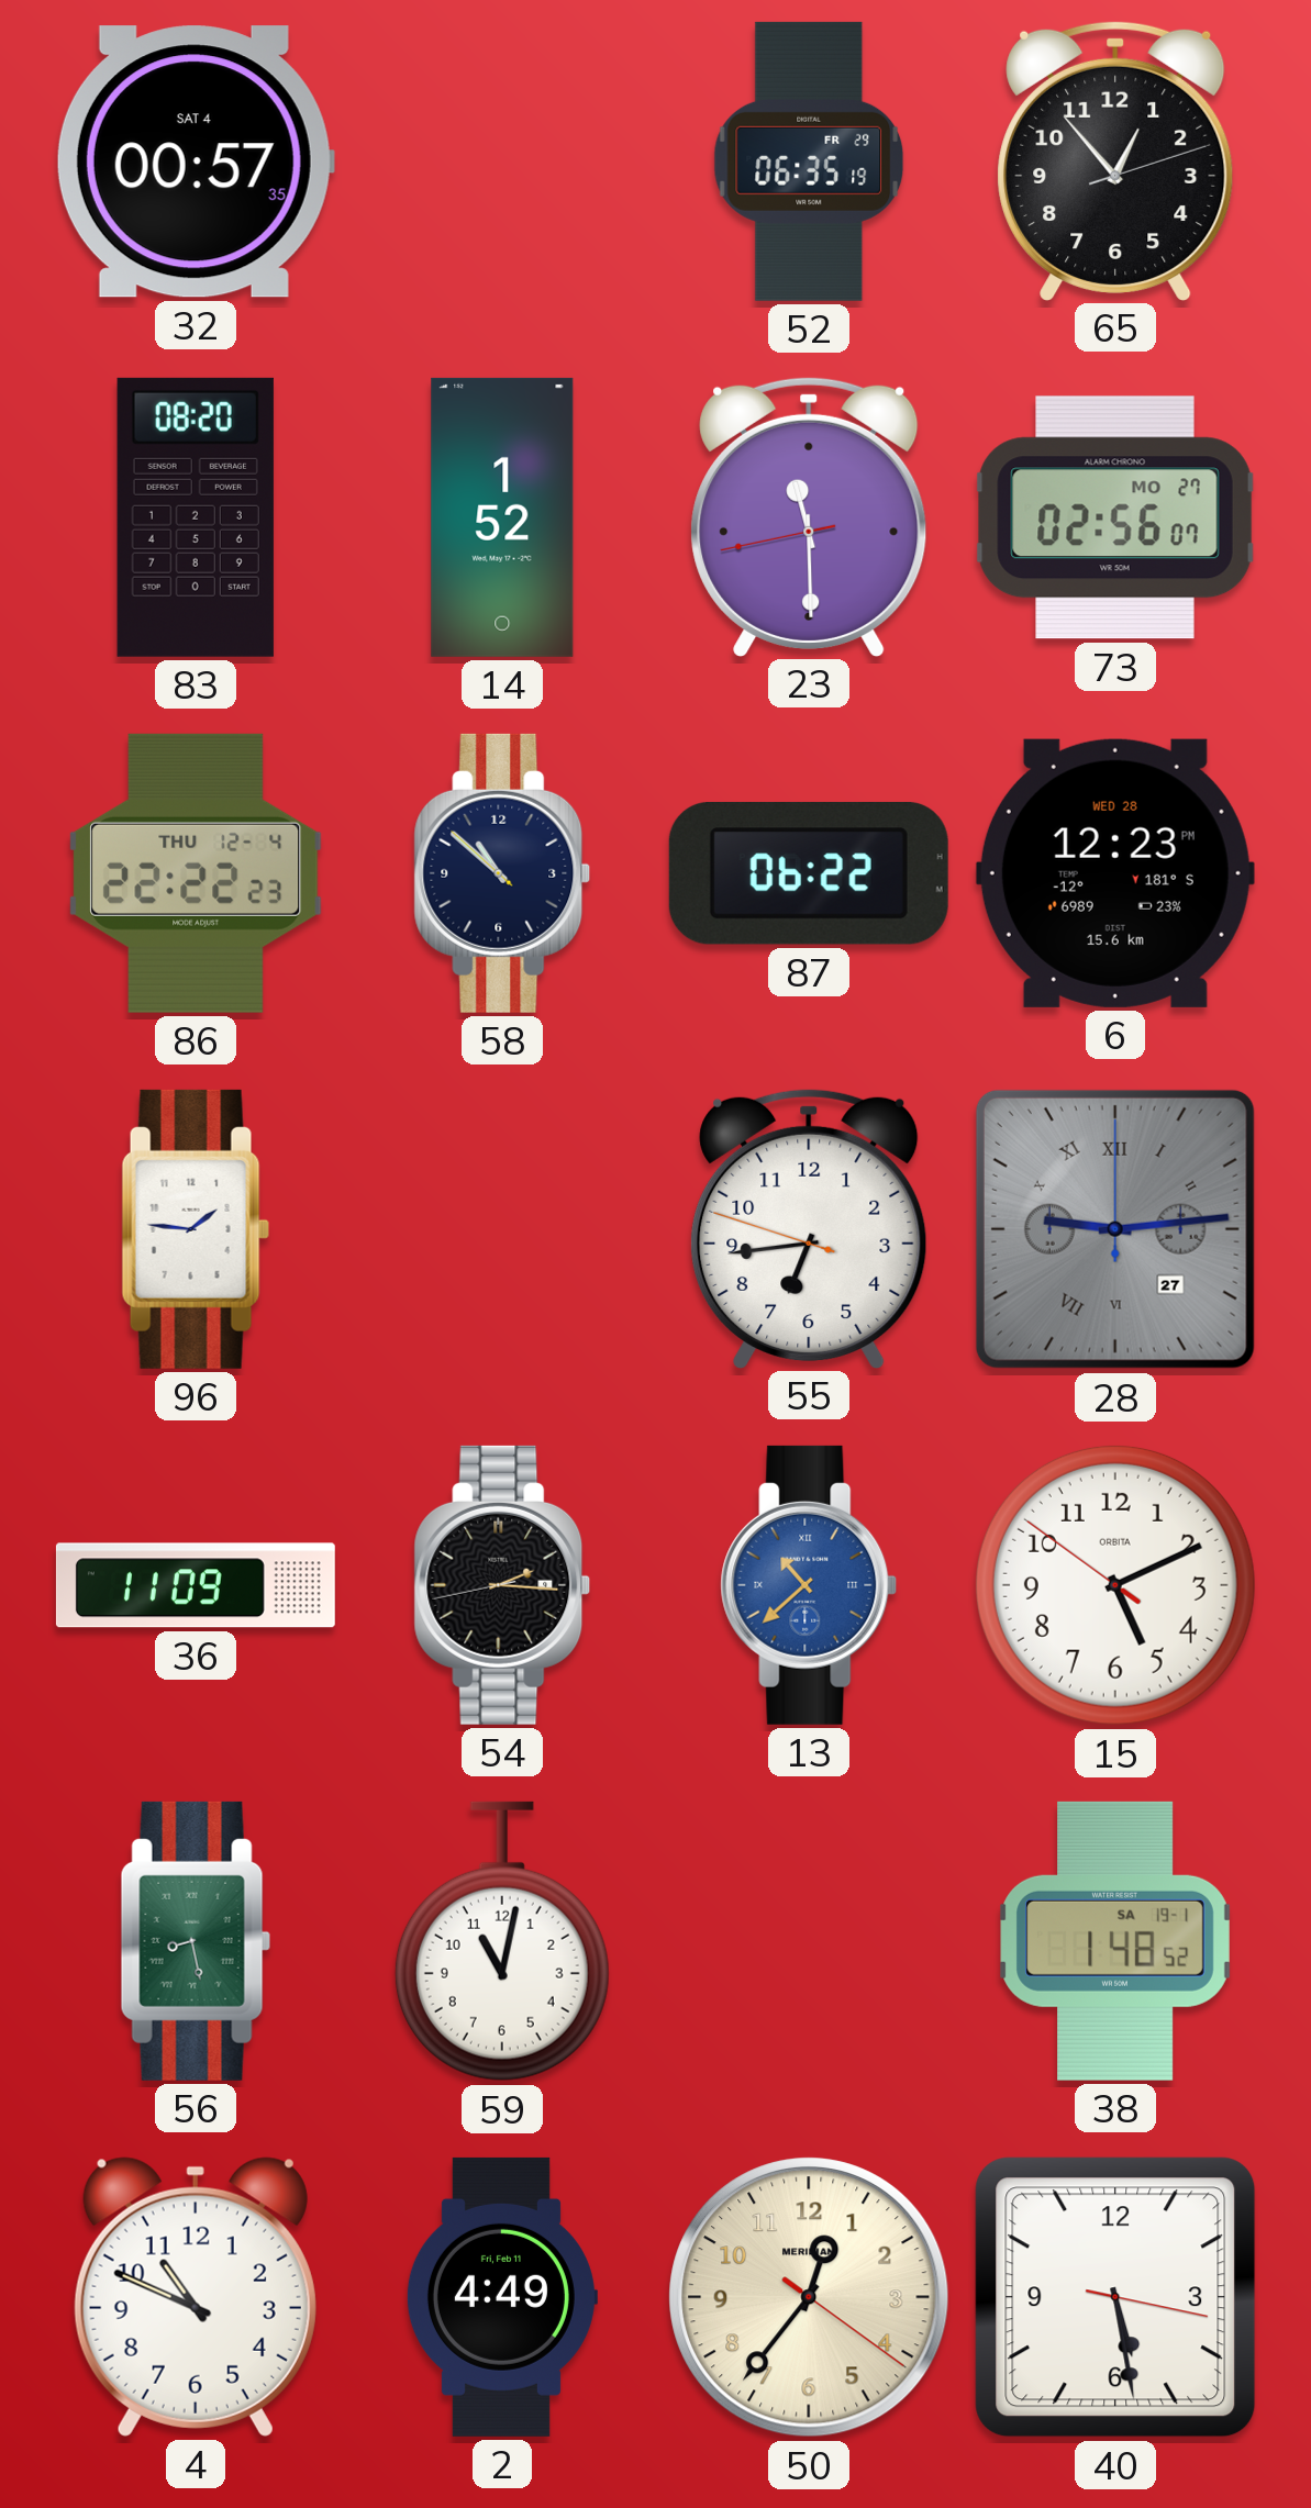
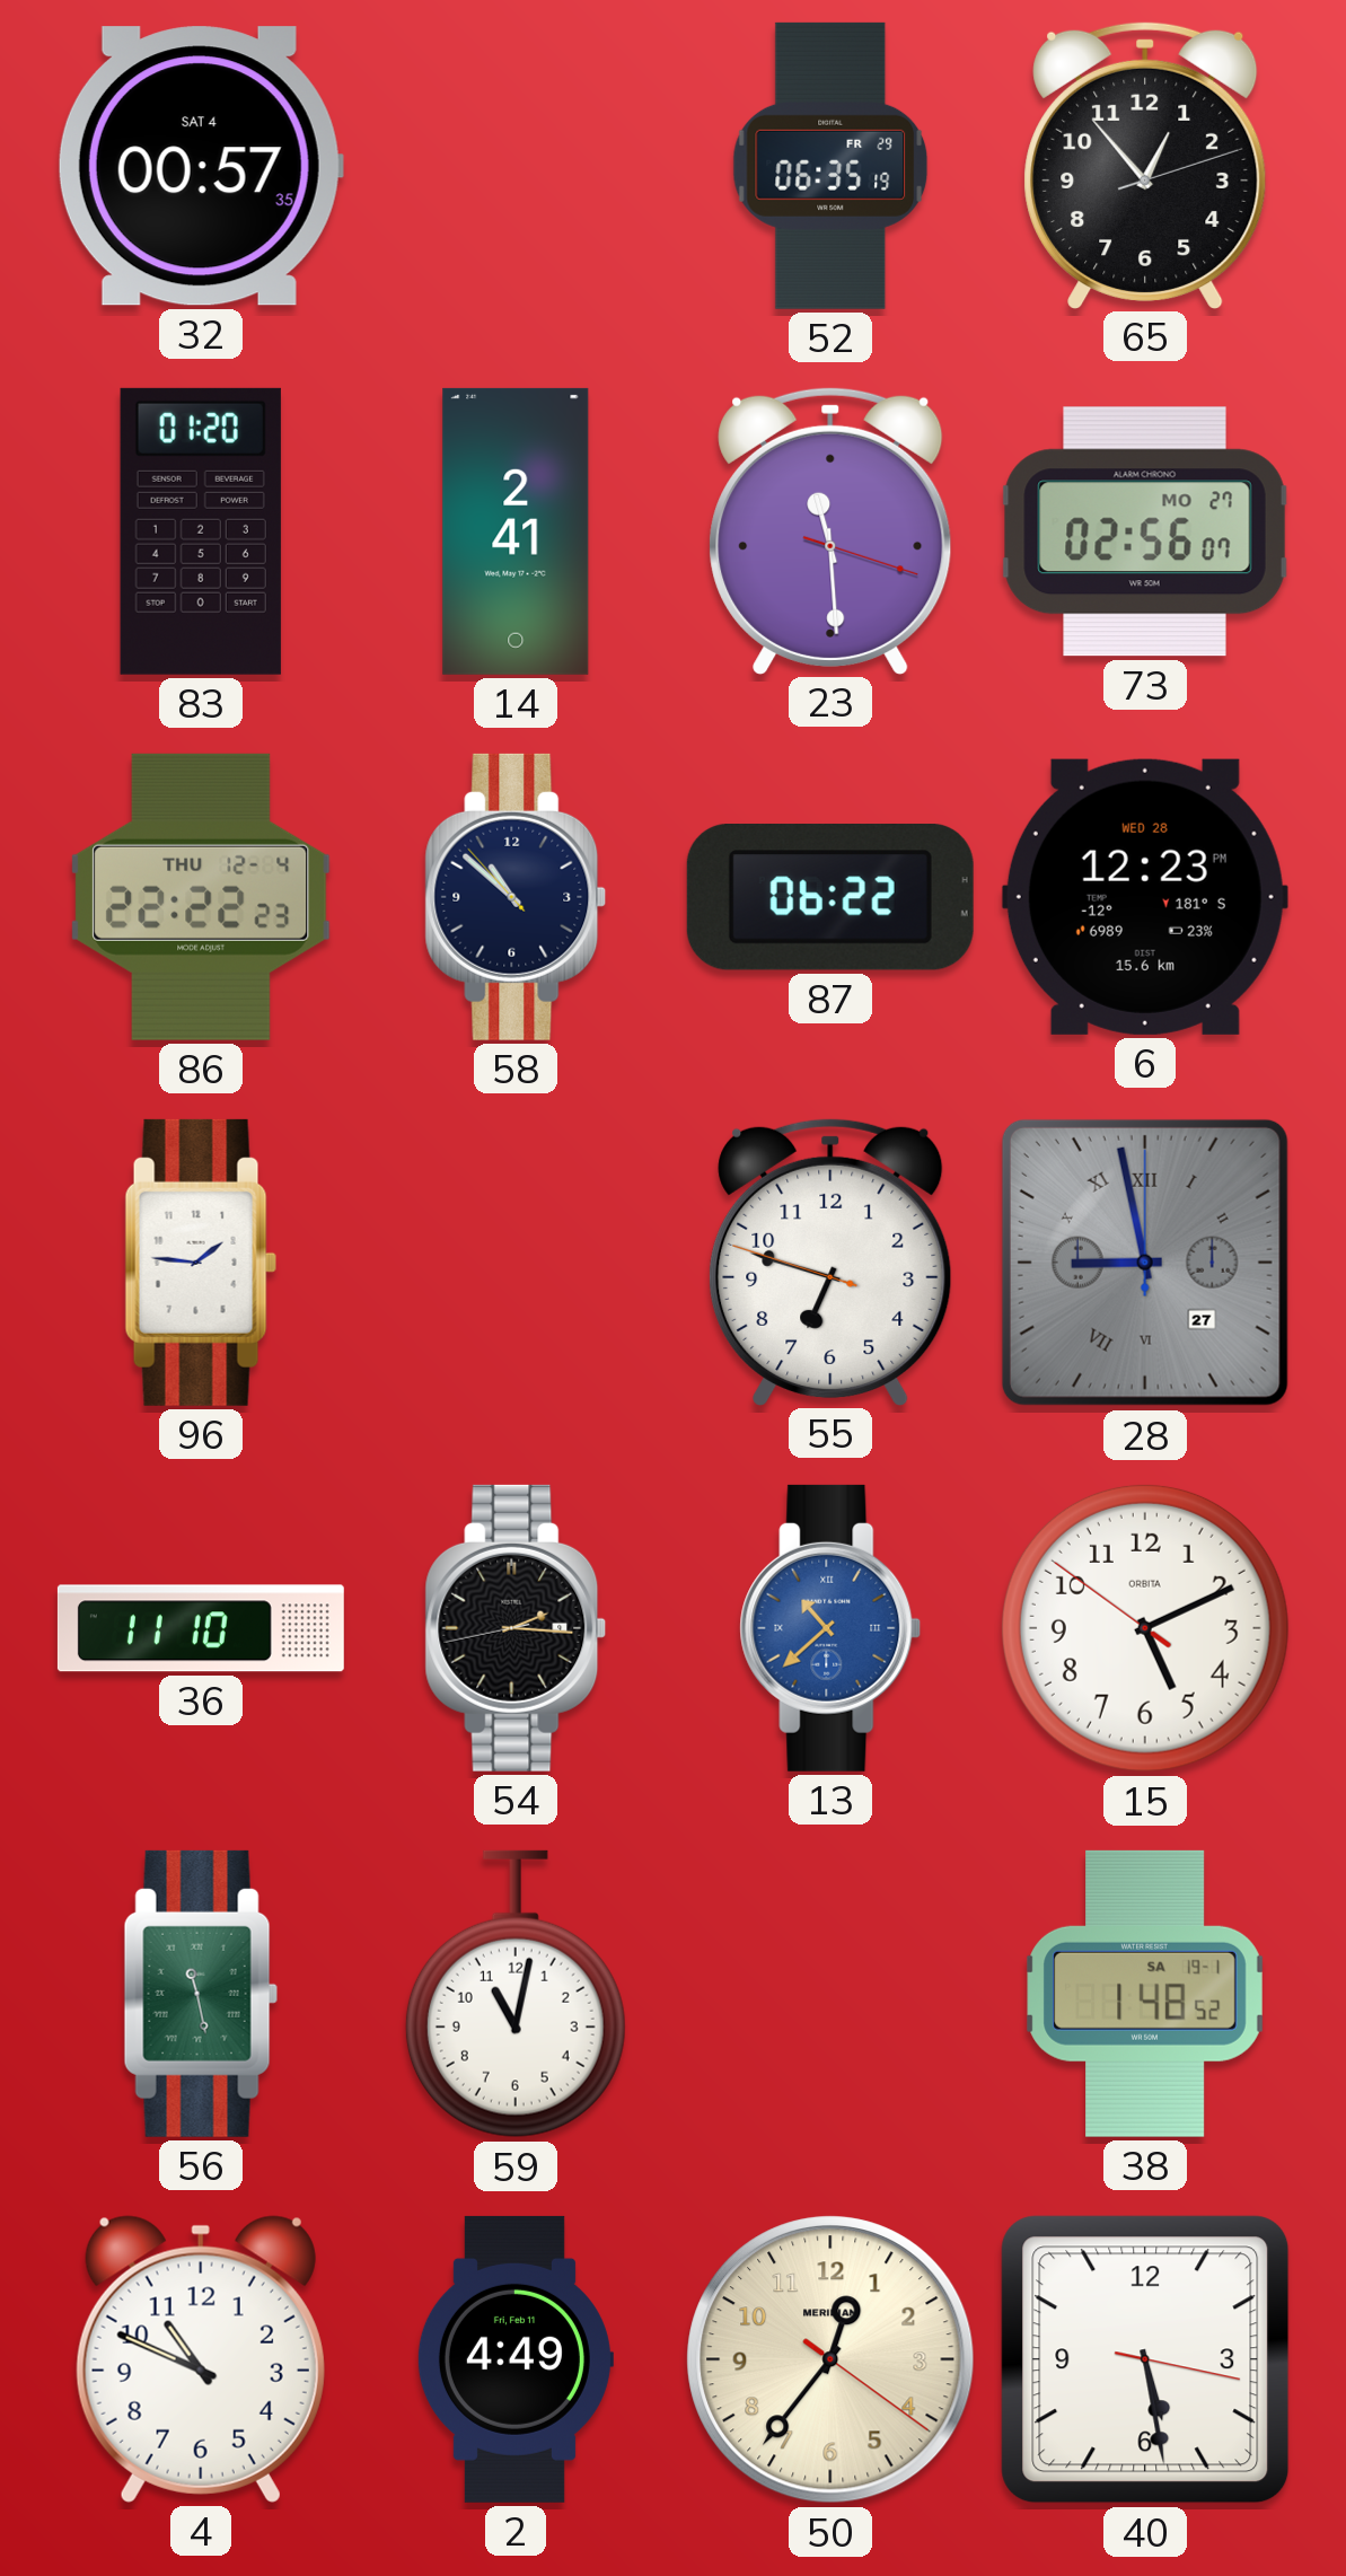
83: 08:20 -> 01:20 (201, 531)
14: 1:52 -> 2:41 (516, 531)
23: 11:29:43 -> 11:29:18 (830, 530)
58: 10:51:52 -> 10:51:53 (516, 897)
55: 6:43 -> 6:47 (830, 1261)
28: 9:14 -> 8:58 (1145, 1263)
36: 11:09 -> 11:10 (201, 1628)
56: 8:28 -> 11:28 (201, 1994)
